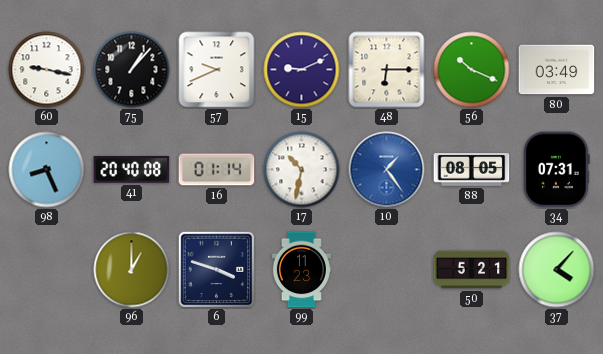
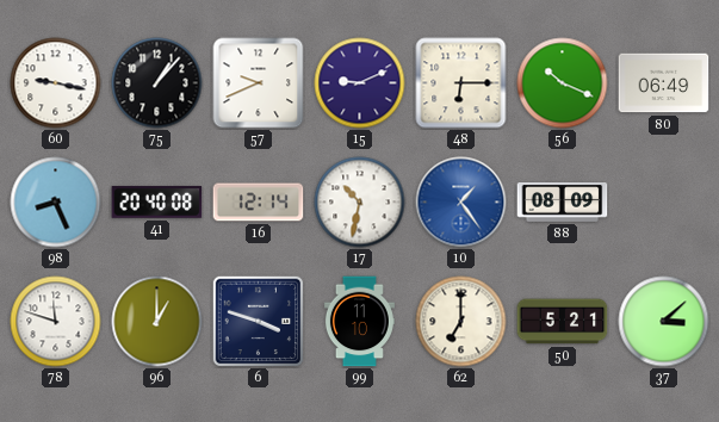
80: 03:49 -> 06:49 (664, 83)
16: 01:14 -> 12:14 (259, 203)
88: 08:05 -> 08:09 (563, 203)
34: 07:31 -> none (557, 170)
78: none -> 11:48 (56, 322)
99: 11:23 -> 11:10 (359, 322)
62: none -> 7:00 (461, 322)
37: 4:07 -> 3:08 (664, 322)
